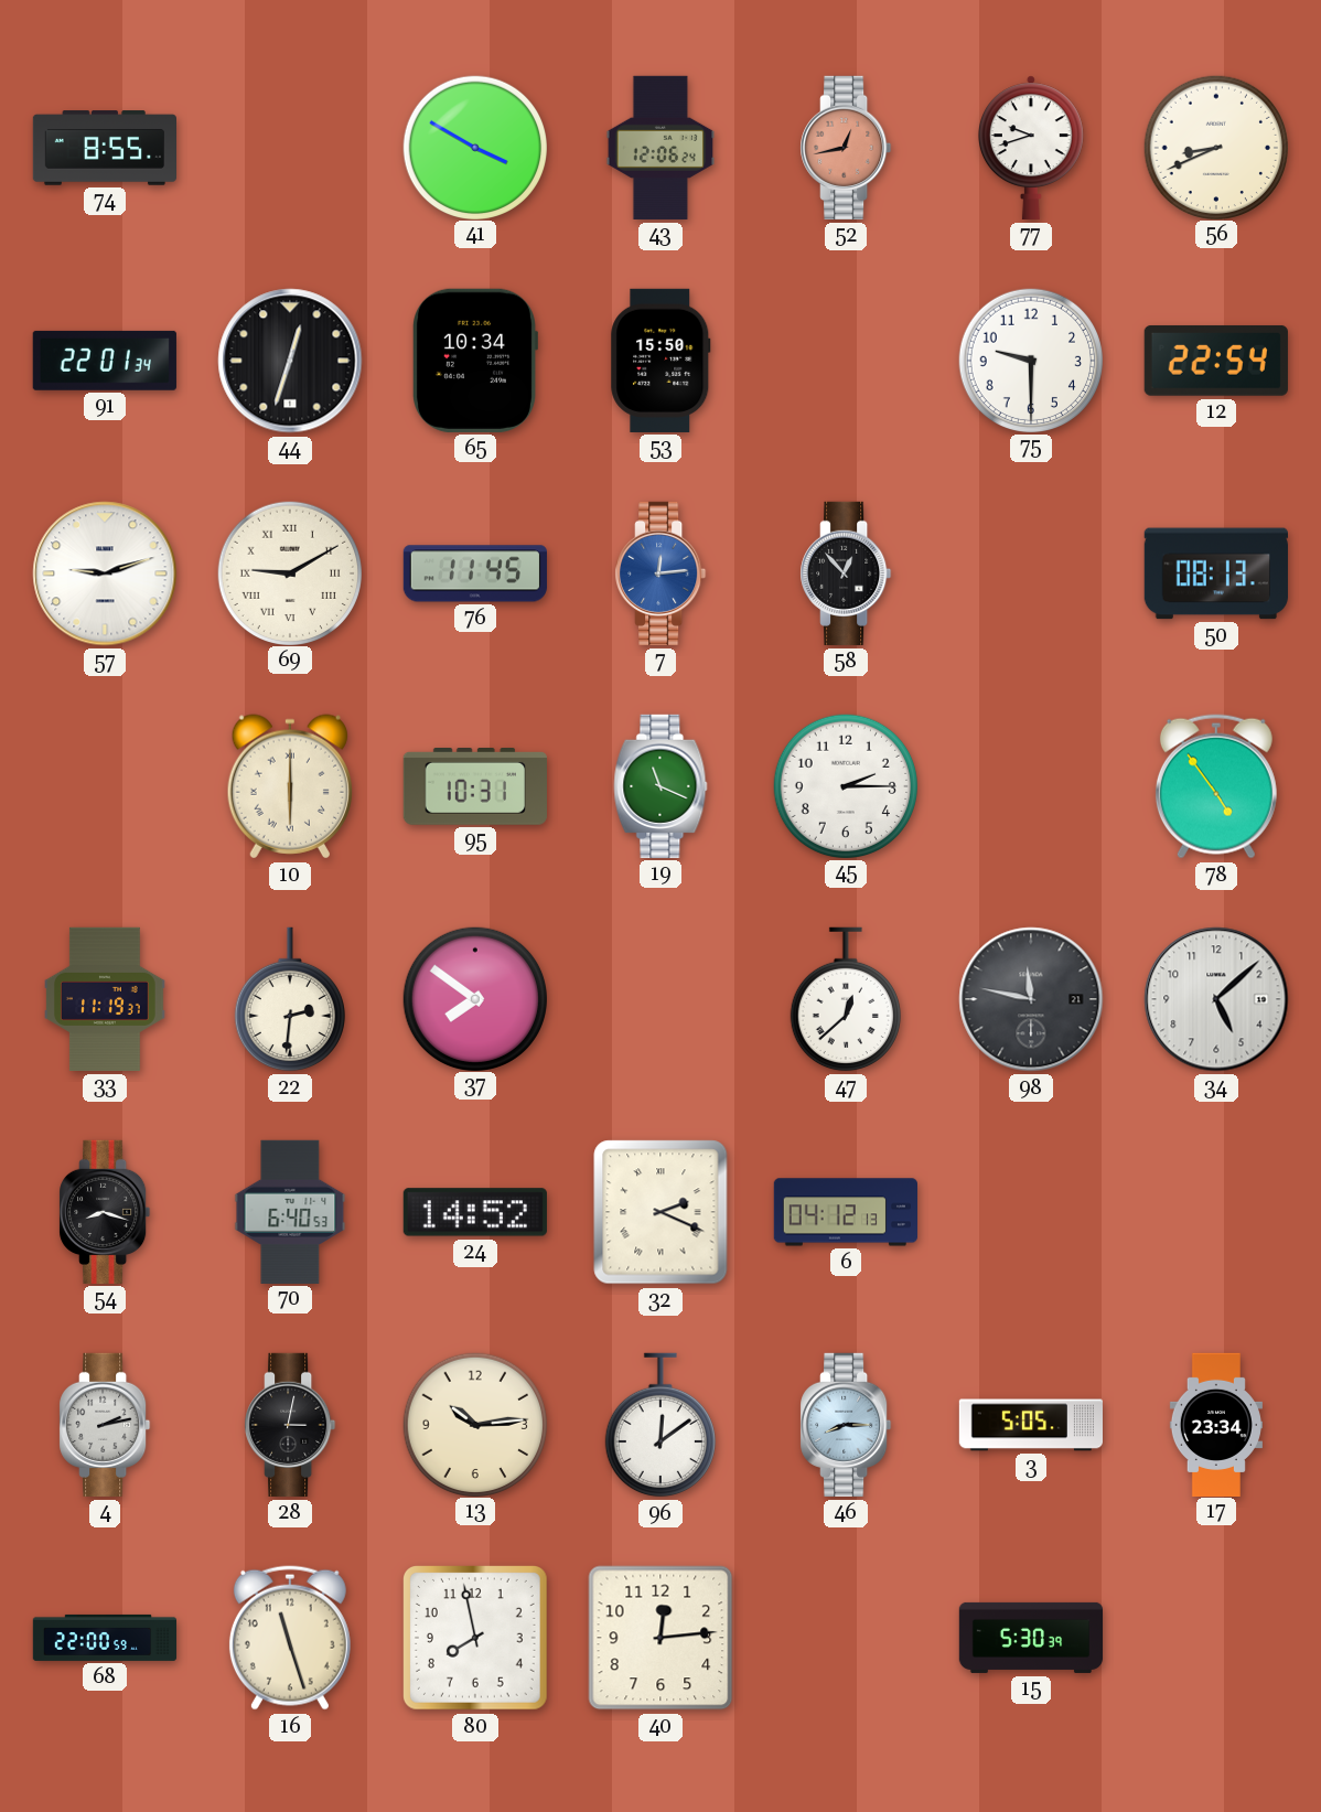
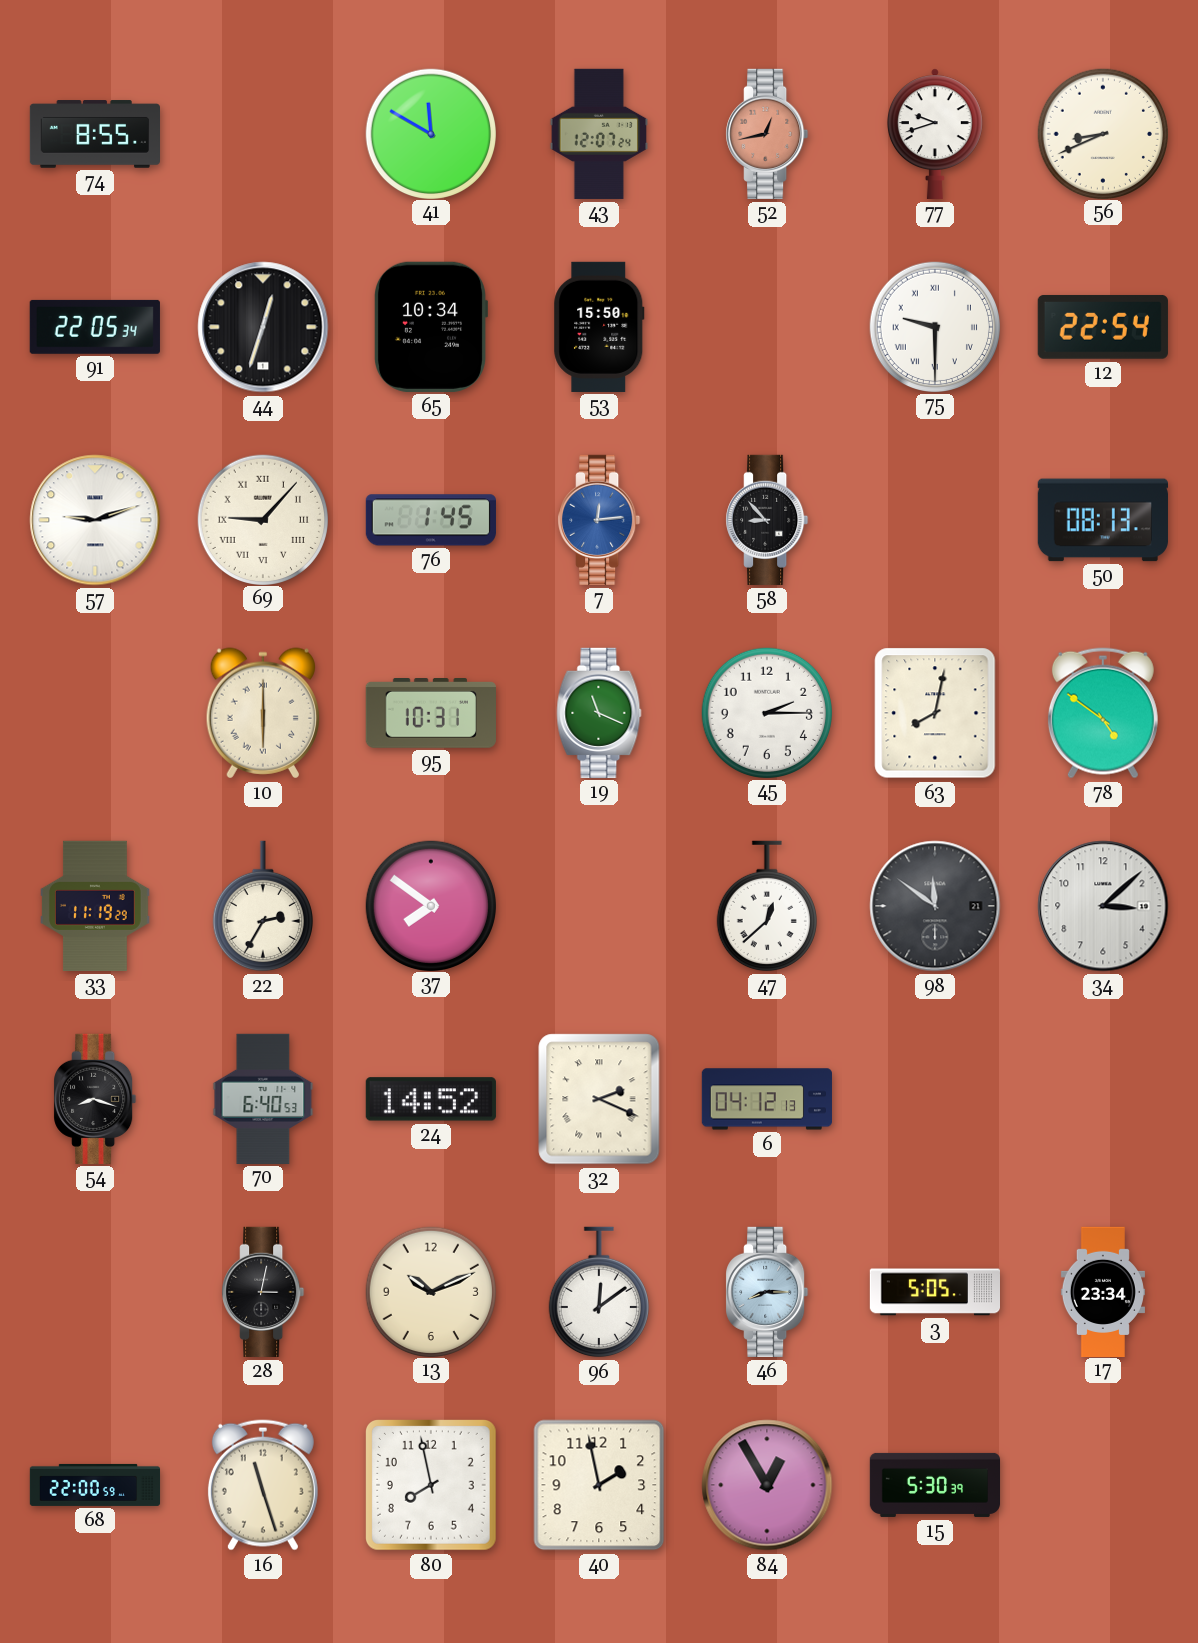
41: 3:50 -> 11:50 (430, 133)
43: 12:06 -> 12:07 (599, 134)
91: 22:01 -> 22:05 (95, 327)
75 numerals: Arabic -> Roman (934, 326)
69: 9:10 -> 9:07 (262, 519)
76: 11:45 -> 1:45 (431, 520)
58: 12:53 -> 8:53 (767, 520)
63: none -> 8:02 (935, 713)
78: 4:54 -> 4:51 (1103, 713)
33: 11:19:37 -> 11:19:29 (96, 906)
22: 2:31 -> 2:35 (263, 906)
98: 11:47 -> 11:51 (935, 906)
34: 5:08 -> 3:08 (1103, 906)
4: 2:13 -> none (105, 1425)
13: 10:14 -> 10:11 (430, 1291)
40: 12:14 -> 1:58 (599, 1485)
84: none -> 12:55 (767, 1485)
